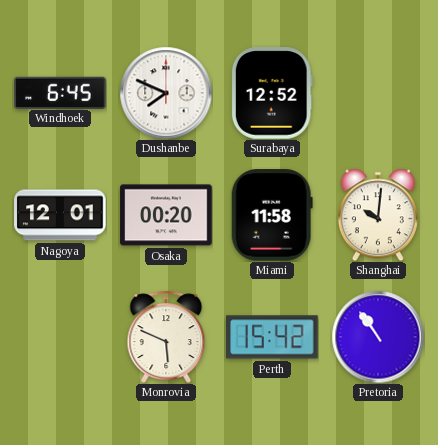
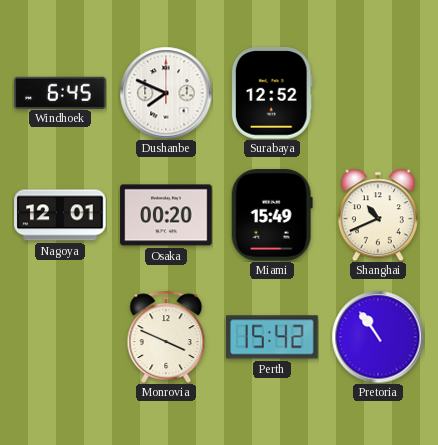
Miami: 11:58 -> 15:49 (272, 215)
Shanghai: 10:01 -> 10:41 (378, 215)
Monrovia: 5:49 -> 3:49 (166, 336)
